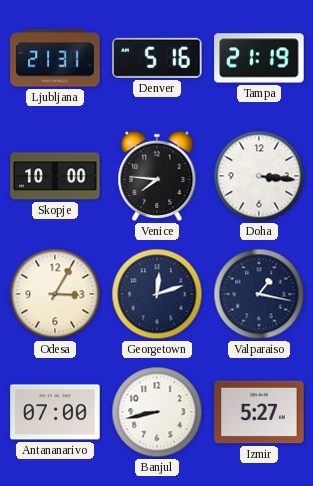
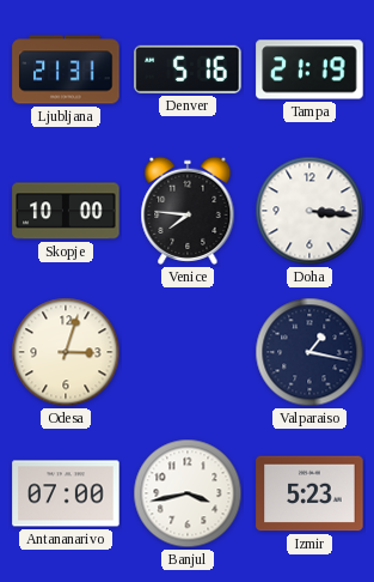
Odesa: 3:05 -> 3:03 (66, 352)
Georgetown: 12:12 -> none (157, 294)
Banjul: 8:43 -> 3:43 (188, 493)
Izmir: 5:27 -> 5:23 (309, 493)
